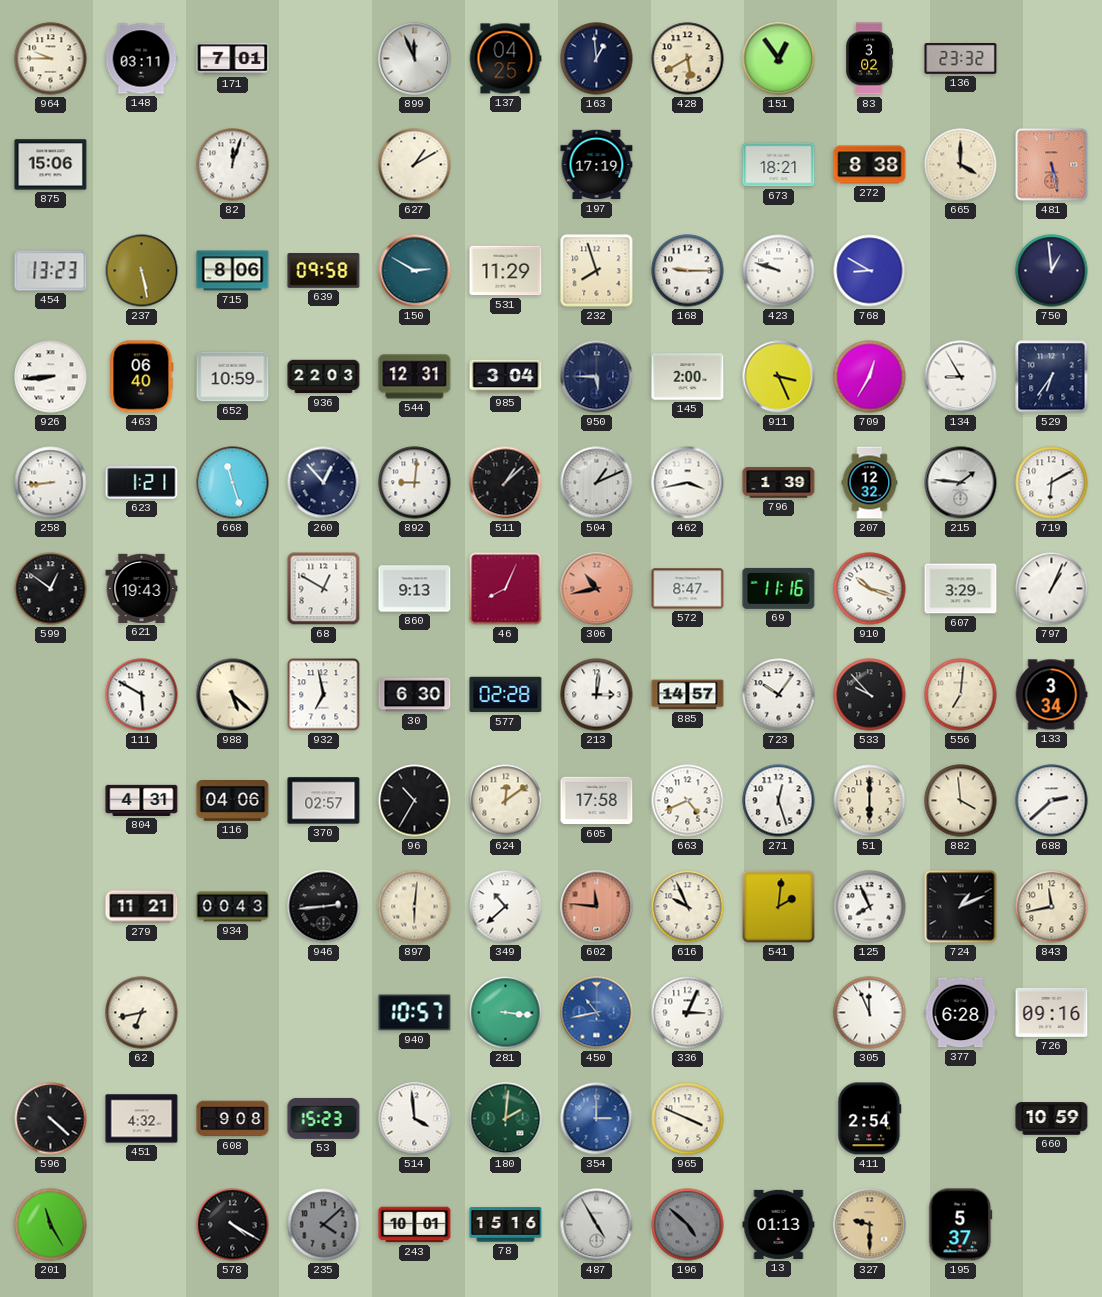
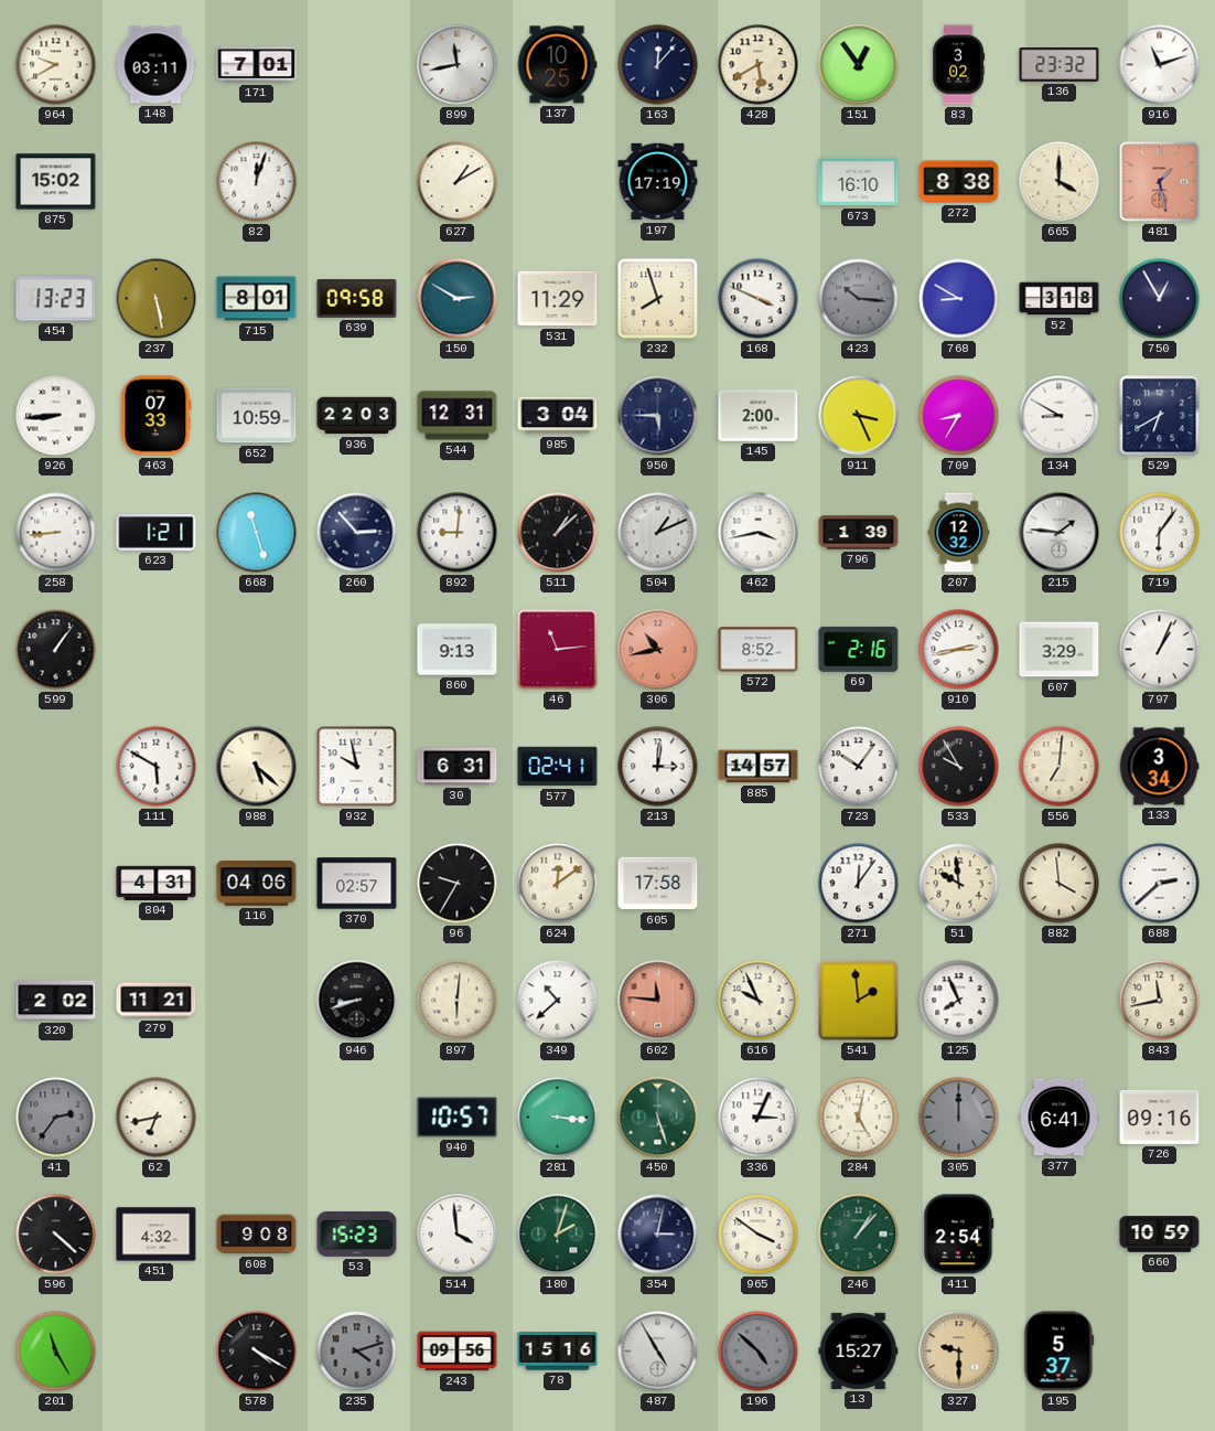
964: 9:45 -> 9:40 (56, 65)
899: 11:56 -> 11:43 (458, 65)
137: 04:25 -> 10:25 (557, 65)
163: 12:59 -> 12:07 (658, 65)
916: none -> 11:12 (1160, 65)
875: 15:06 -> 15:02 (56, 182)
673: 18:21 -> 16:10 (859, 182)
481: 5:28 -> 1:28 (1160, 182)
715: 8:06 -> 8:01 (257, 299)
168: 9:15 -> 3:49 (759, 299)
423: 9:48 -> 10:16 (859, 299)
423 dial: white -> grey (859, 299)
52: none -> 3:18 (1060, 299)
750: 12:59 -> 12:55 (1160, 299)
463: 06:40 -> 07:33 (157, 416)
709: 12:35 -> 8:35 (959, 416)
134: 8:55 -> 8:50 (1060, 416)
529: 6:36 -> 6:40 (1160, 416)
260: 12:53 -> 2:53 (357, 533)
719: 6:10 -> 6:06 (1160, 533)
599: 12:51 -> 1:06 (56, 650)
621: 19:43 -> none (142, 588)
68: 12:50 -> none (324, 589)
46: 8:04 -> 11:14 (558, 650)
572: 8:47 -> 8:52 (759, 650)
69: 11:16 -> 2:16 (859, 649)
910: 10:18 -> 2:43 (959, 650)
932: 6:58 -> 9:58 (357, 767)
30: 6:30 -> 6:31 (458, 767)
577: 02:28 -> 02:41 (558, 767)
533: 9:53 -> 9:55 (959, 767)
96: 10:35 -> 9:35 (458, 884)
663: 4:41 -> none (688, 801)
271: 12:27 -> 12:06 (859, 884)
51: 6:00 -> 9:59 (959, 884)
320: none -> 2:02 (56, 1001)
934: 00:43 -> none (233, 907)
946: 2:44 -> 8:42 (357, 1001)
541: 2:01 -> 1:59 (859, 1001)
724: 1:11 -> none (961, 907)
41: none -> 2:36 (56, 1118)
450: 10:43 -> 5:27 (658, 1118)
450 dial: blue -> green (658, 1118)
284: none -> 5:02 (859, 1118)
305: 11:56 -> 12:00 (959, 1118)
305 dial: white -> grey (959, 1118)
377: 6:28 -> 6:41 (1060, 1118)
180: 2:01 -> 2:03 (558, 1235)
354: 3:00 -> 3:02 (658, 1235)
354 dial: blue -> navy (658, 1235)
965: 3:49 -> 3:51 (759, 1235)
246: none -> 1:07 (859, 1235)
235: 4:08 -> 4:12 (357, 1352)
243: 10:01 -> 09:56 (458, 1352)
13: 01:13 -> 15:27 (859, 1350)
